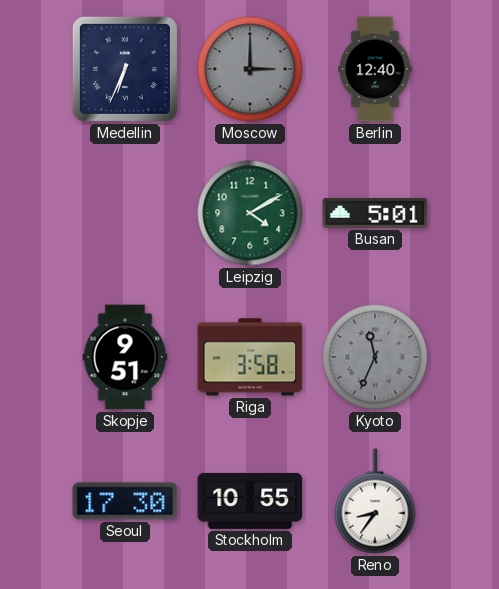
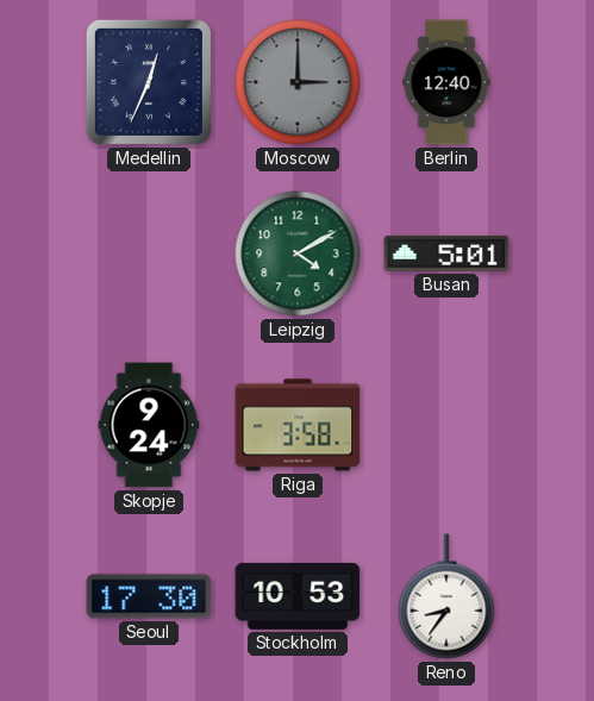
Medellin: 6:34 -> 12:34 (149, 82)
Skopje: 9:51 -> 9:24 (149, 425)
Kyoto: 11:34 -> none (375, 357)
Stockholm: 10:55 -> 10:53 (298, 596)
